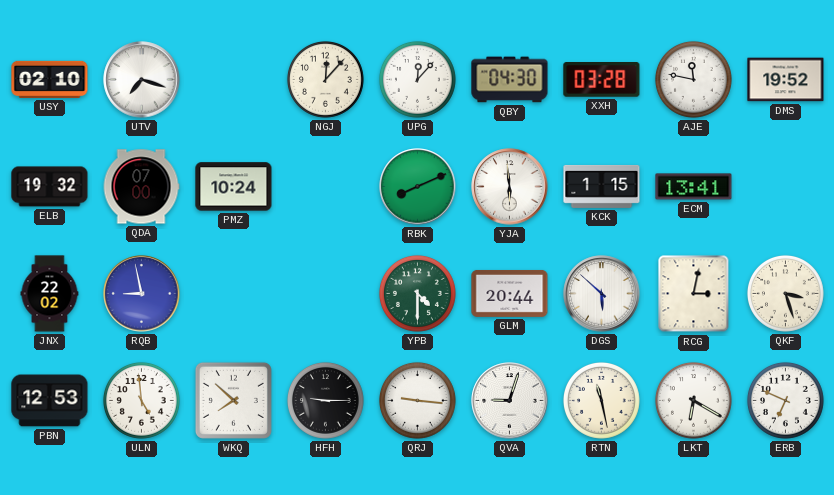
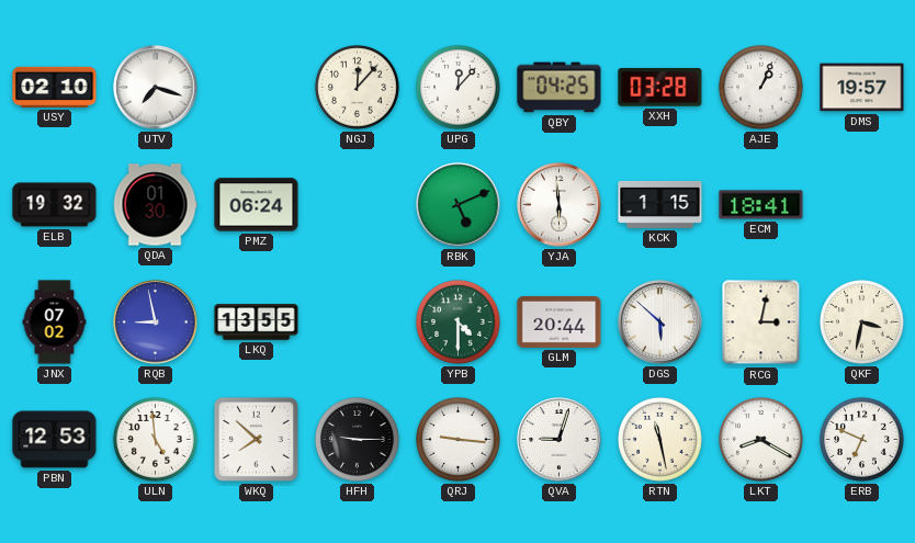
QBY: 04:30 -> 04:25 (560, 88)
AJE: 11:47 -> 1:04 (760, 87)
DMS: 19:52 -> 19:57 (862, 88)
QDA: 07:00 -> 01:30 (155, 205)
PMZ: 10:24 -> 06:24 (257, 205)
RBK: 8:11 -> 5:11 (459, 205)
ECM: 13:41 -> 18:41 (761, 205)
JNX: 22:02 -> 07:02 (55, 323)
LKQ: none -> 13:55 (257, 323)
QKF: 3:27 -> 3:32 (861, 321)
LKT: 6:20 -> 8:20 (760, 439)
